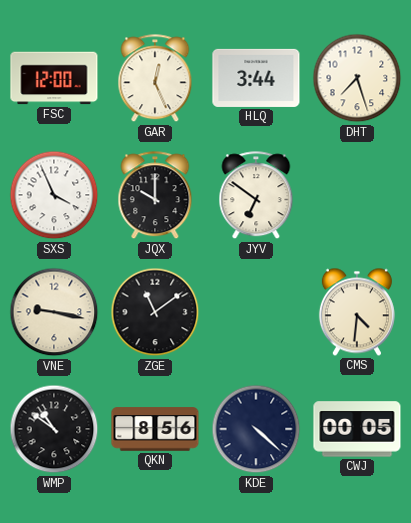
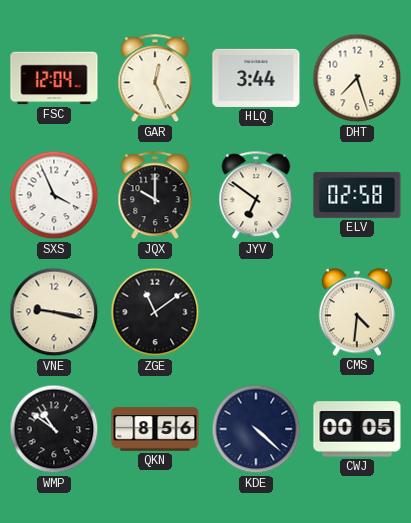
FSC: 12:00 -> 12:04 (54, 78)
ELV: none -> 02:58 (357, 195)
